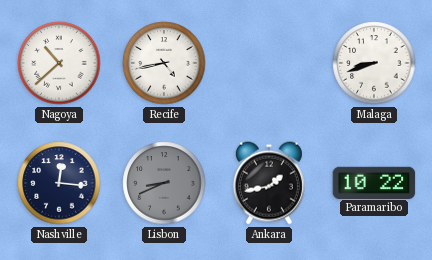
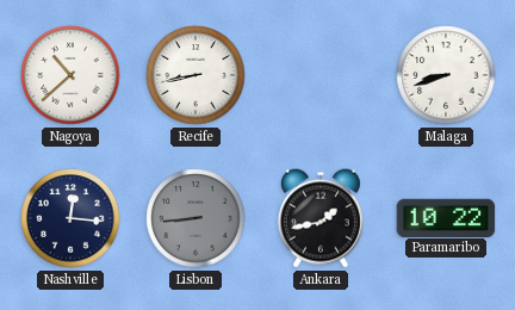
Recife: 4:43 -> 8:43 (196, 75)
Lisbon: 8:41 -> 8:44 (196, 218)
